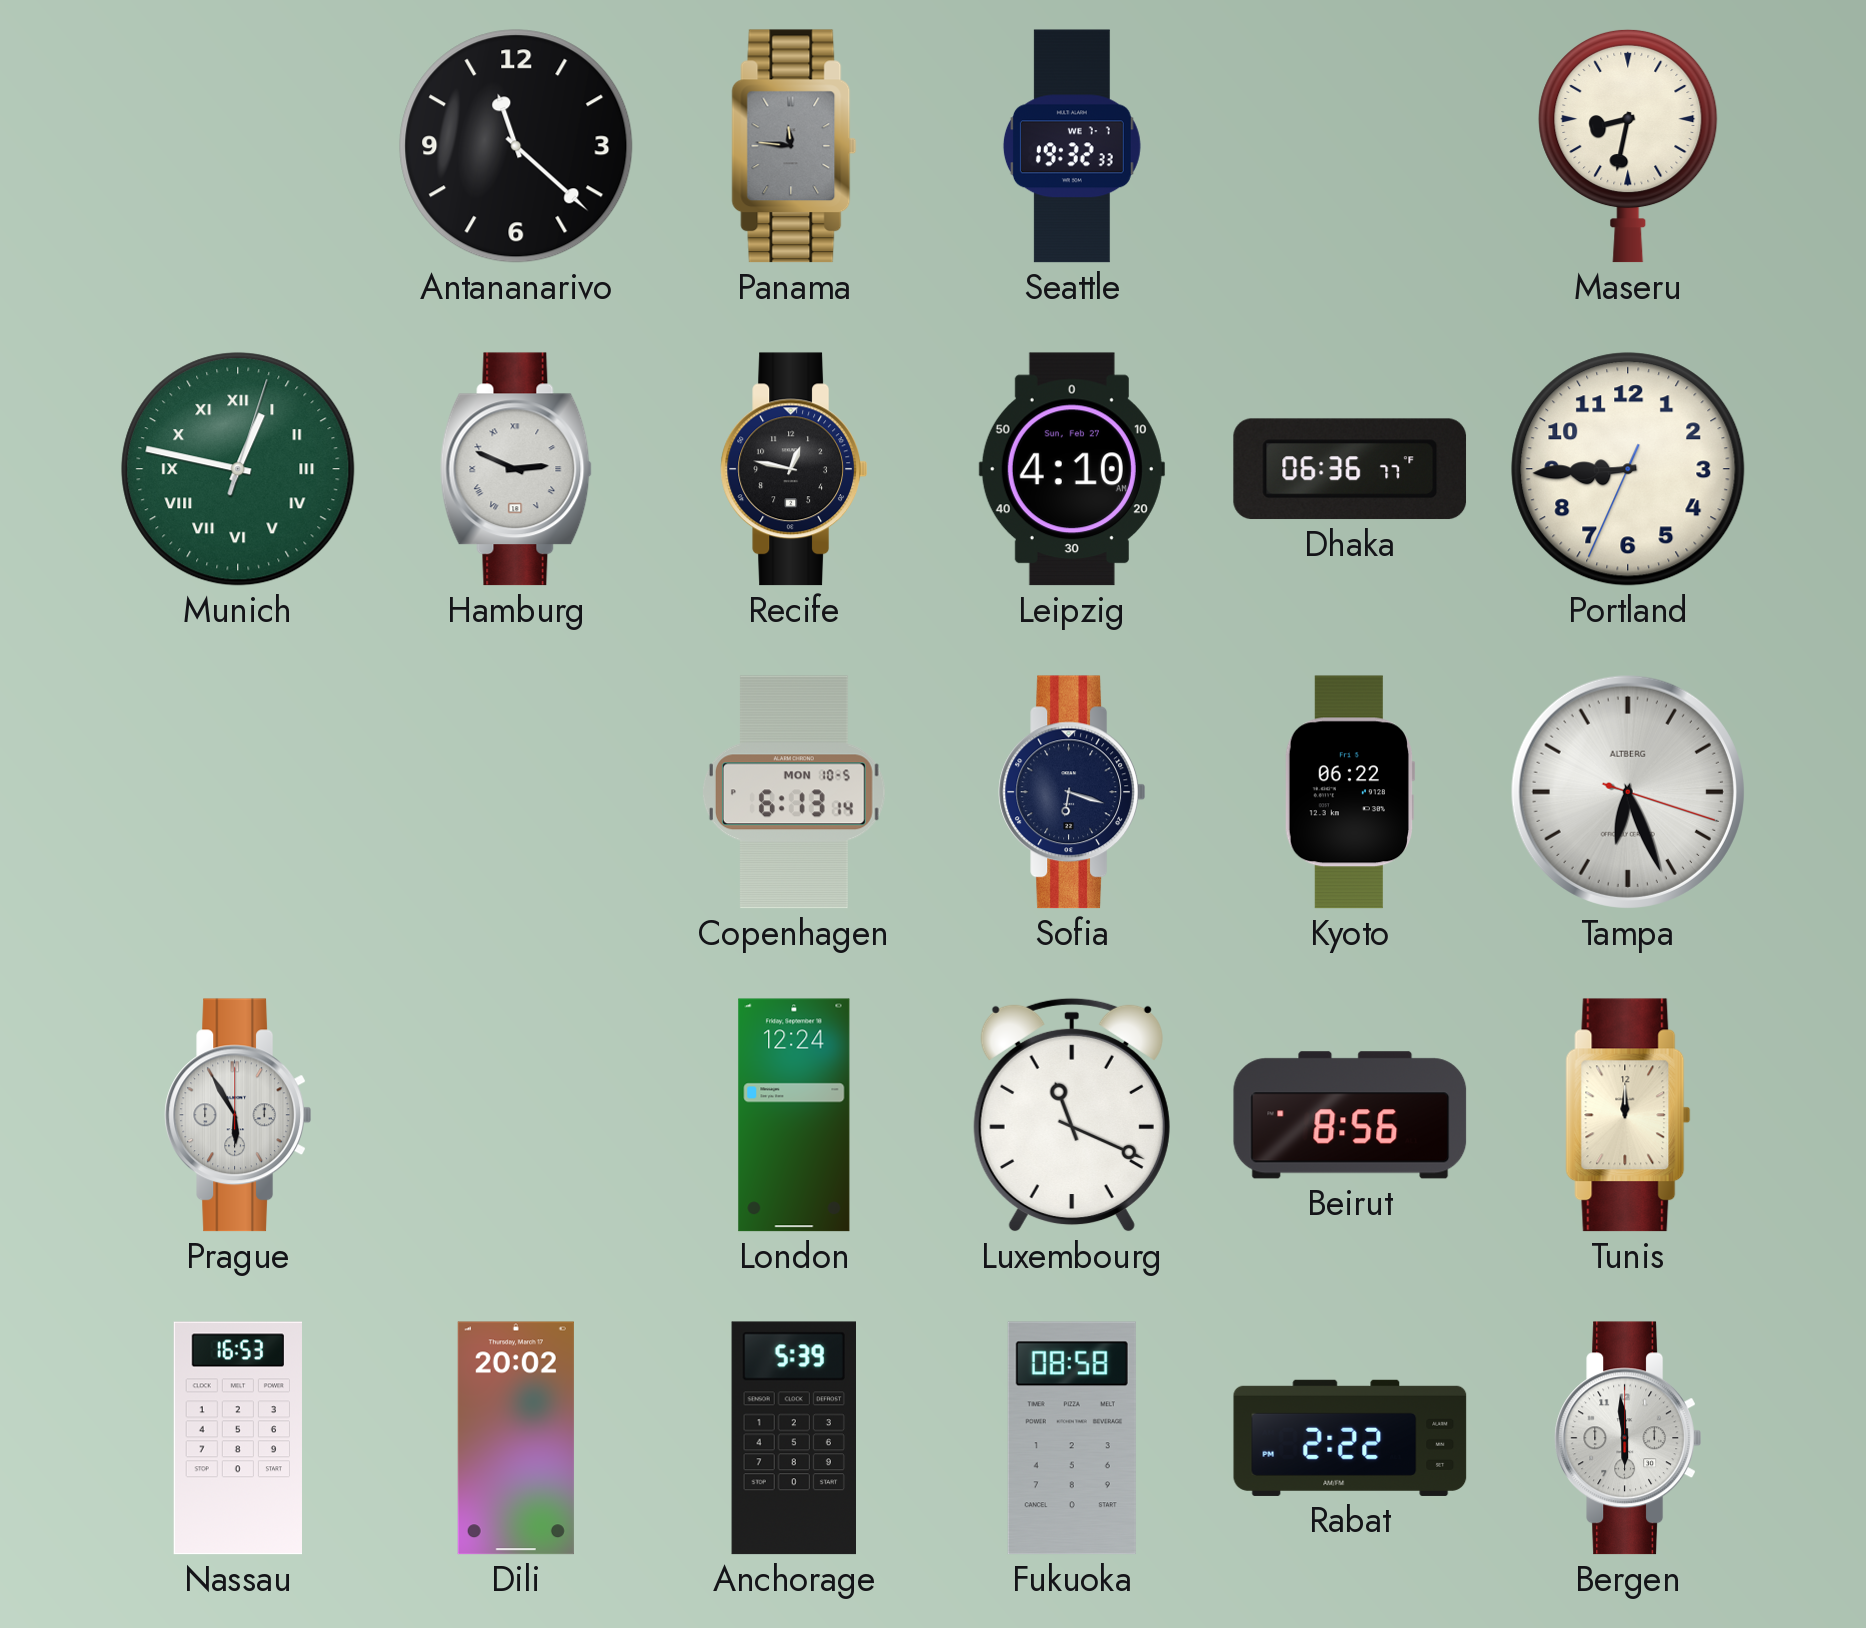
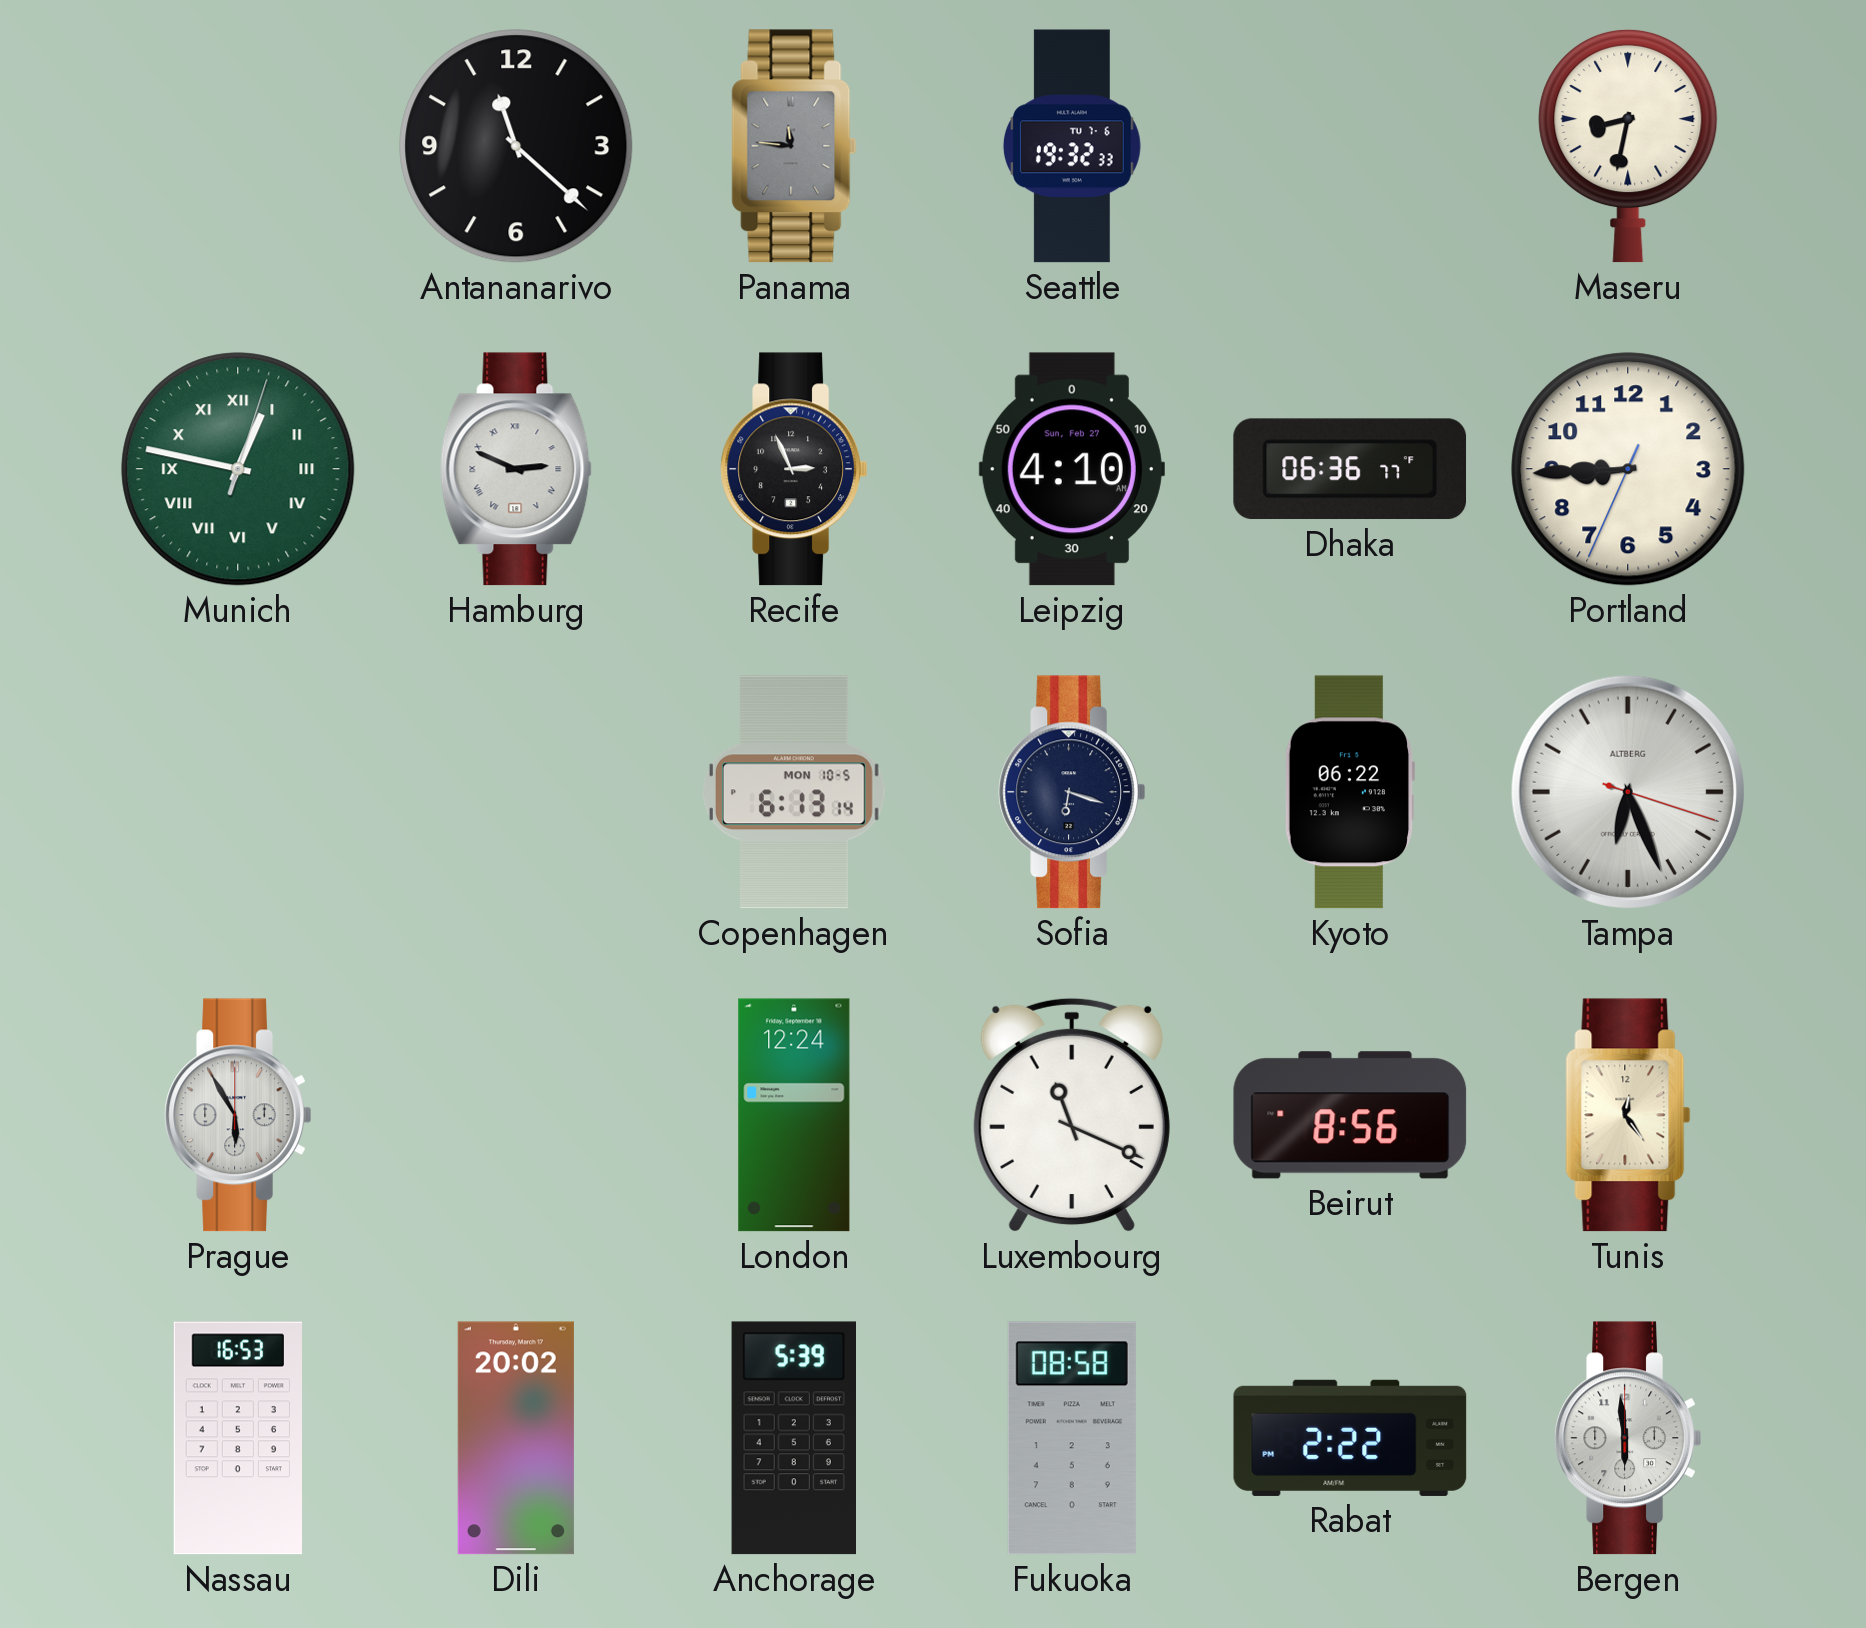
Seattle date: WE 7-7 -> TU 7-6 (1072, 146)
Recife: 12:47 -> 2:56 (793, 469)
Tunis: 12:00 -> 12:24 (1628, 1115)
